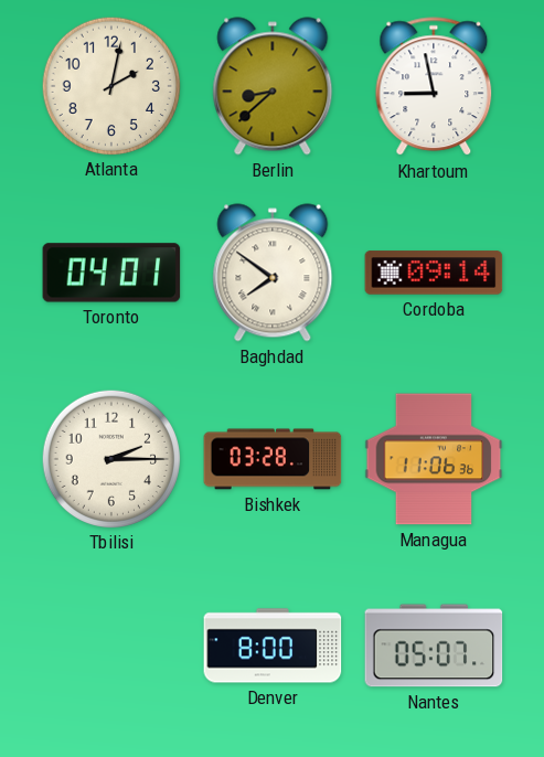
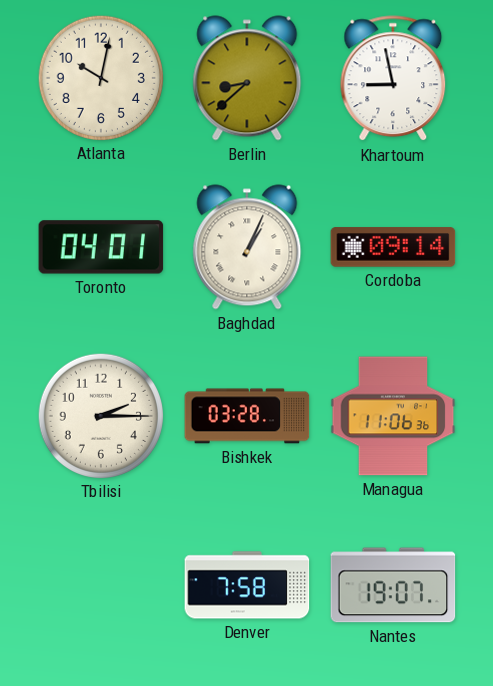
Atlanta: 2:02 -> 10:02 (100, 77)
Baghdad: 7:51 -> 1:04 (247, 247)
Denver: 8:00 -> 7:58 (247, 585)
Nantes: 05:07 -> 19:07 (393, 585)
